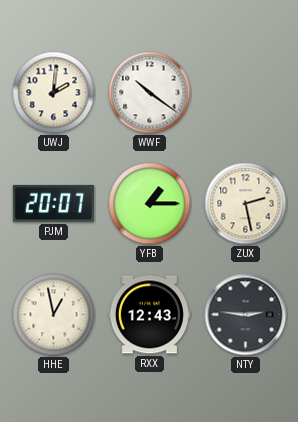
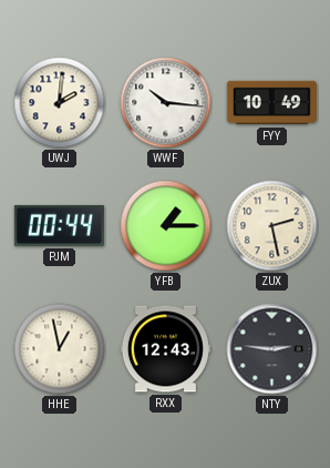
WWF: 10:21 -> 10:16 (166, 103)
FYY: none -> 10:49 (271, 103)
PJM: 20:07 -> 00:44 (59, 225)
